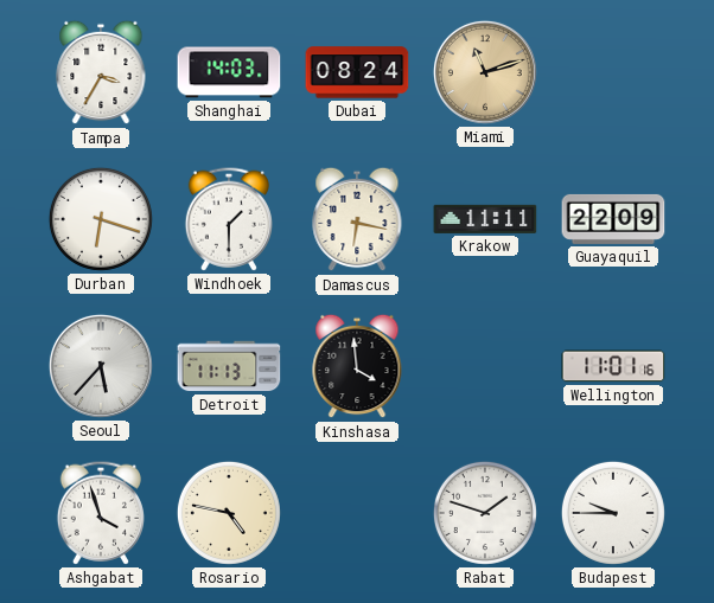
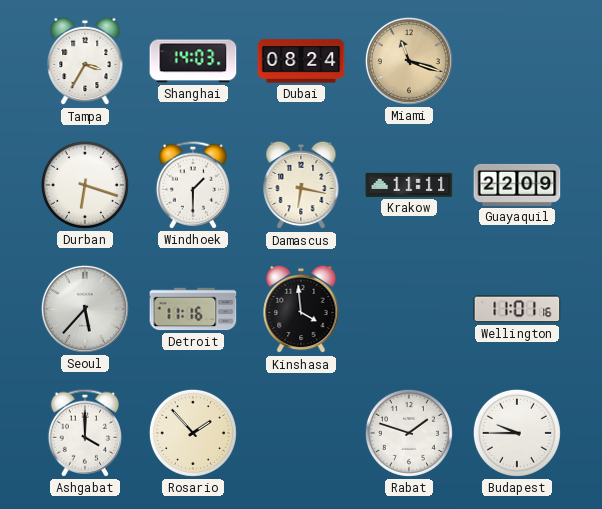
Miami: 11:12 -> 11:18 (409, 61)
Detroit: 11:13 -> 11:16 (193, 309)
Ashgabat: 3:57 -> 4:00 (84, 433)
Rosario: 4:47 -> 1:53 (193, 433)
